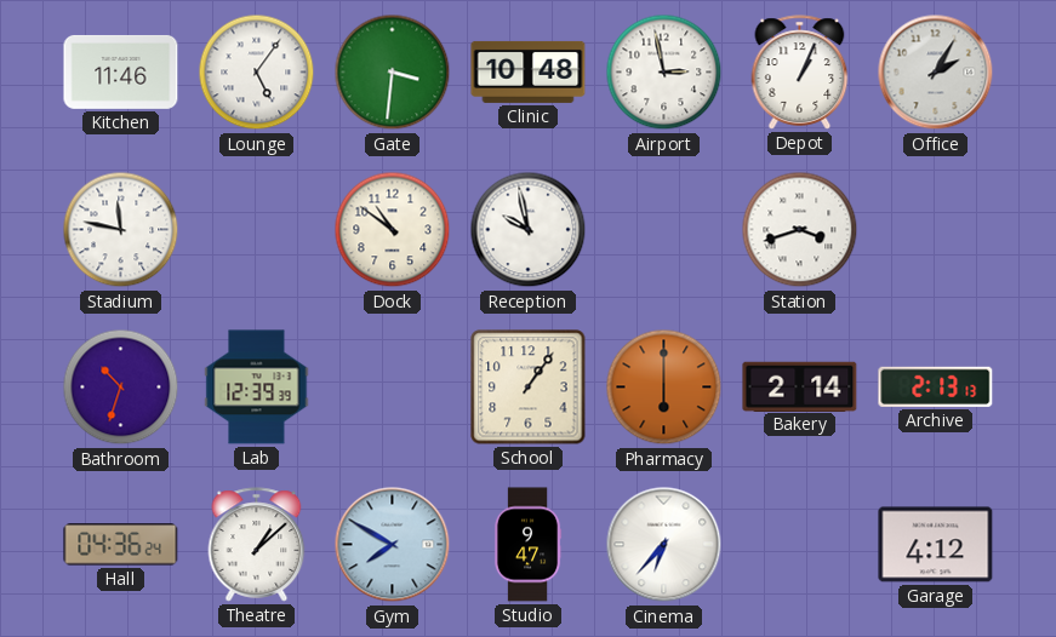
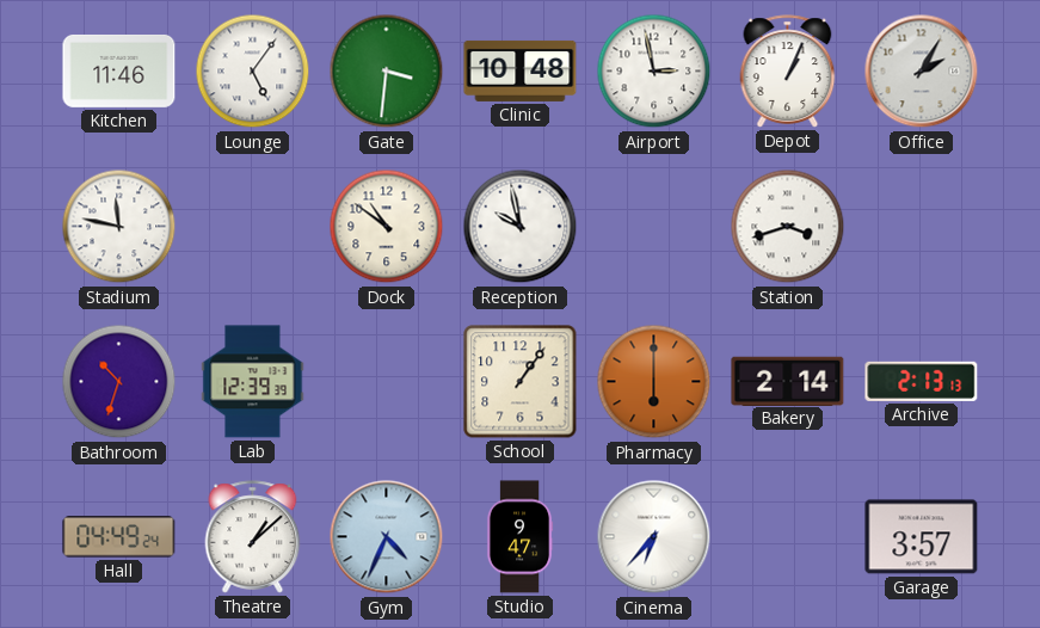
Hall: 04:36 -> 04:49 (119, 537)
Gym: 7:50 -> 4:34 (387, 537)
Garage: 4:12 -> 3:57 (922, 537)
